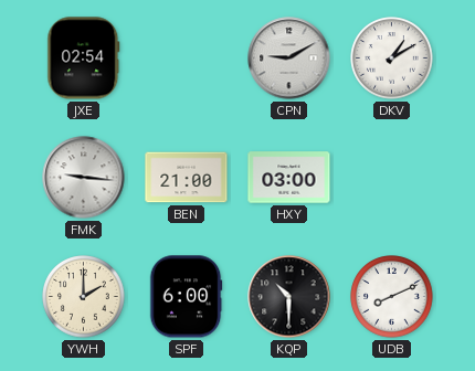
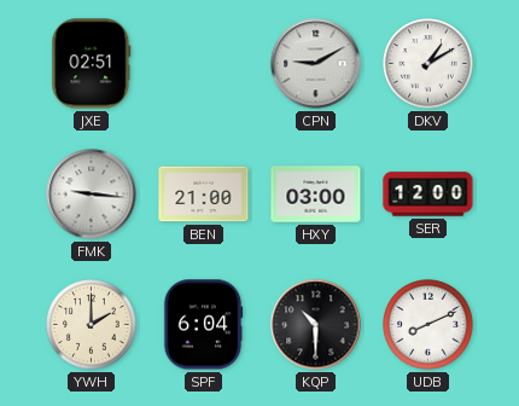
JXE: 02:54 -> 02:51 (92, 64)
SER: none -> 12:00 (428, 195)
SPF: 6:00 -> 6:04 (203, 325)
